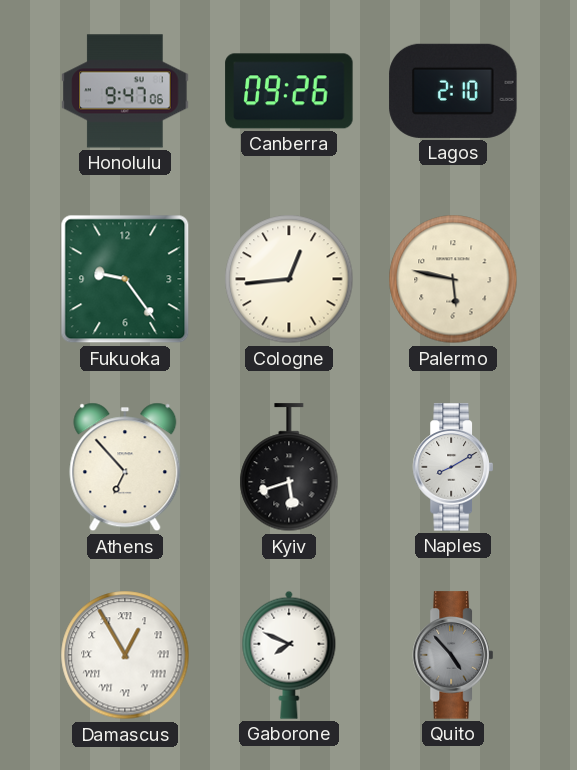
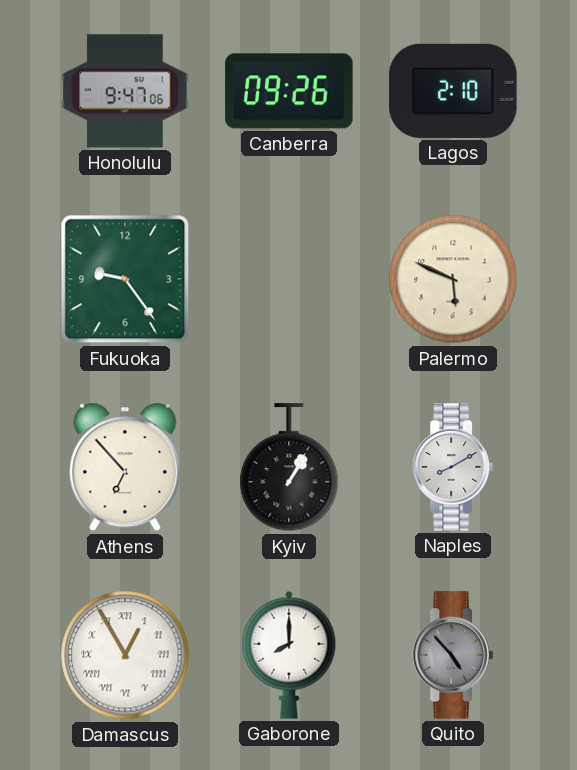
Cologne: 12:44 -> none (289, 279)
Palermo: 5:47 -> 5:49 (453, 279)
Kyiv: 5:42 -> 1:05 (289, 468)
Gaborone: 7:49 -> 8:00 (289, 655)
